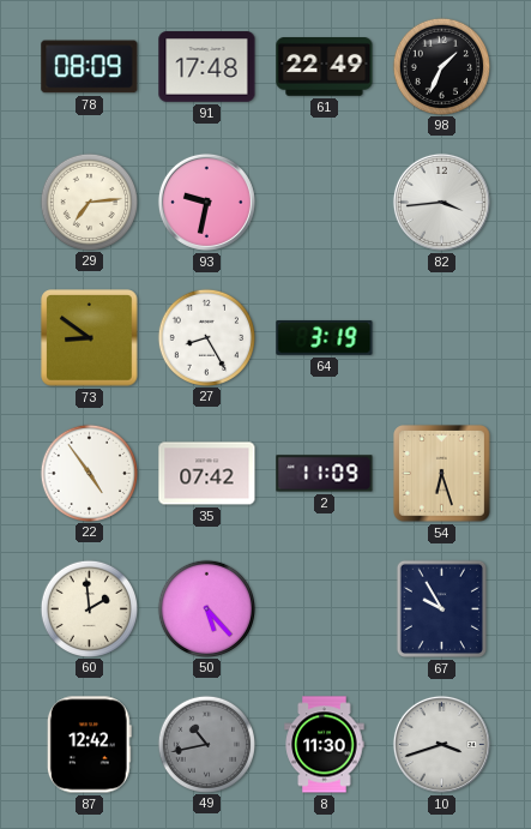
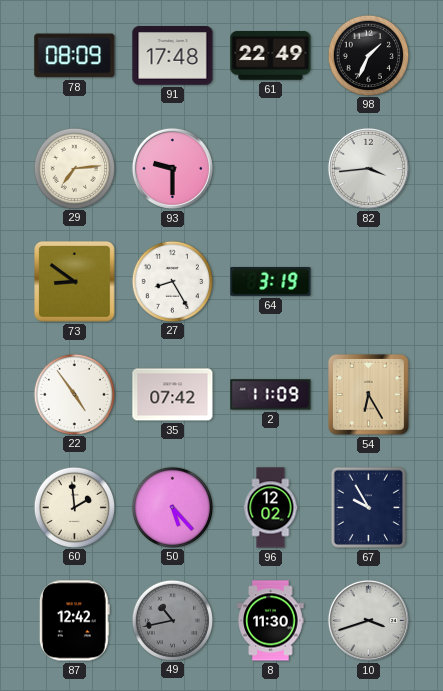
93: 9:32 -> 9:30 (172, 168)
54: 6:27 -> 6:25 (369, 395)
96: none -> 12:02 (271, 508)
